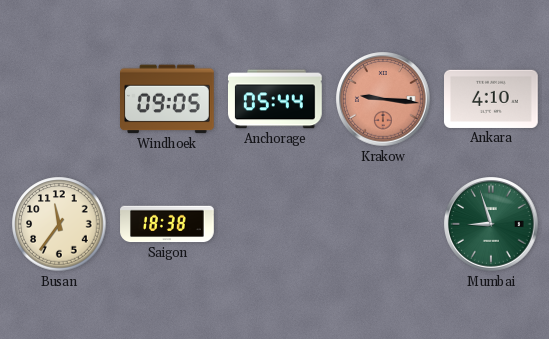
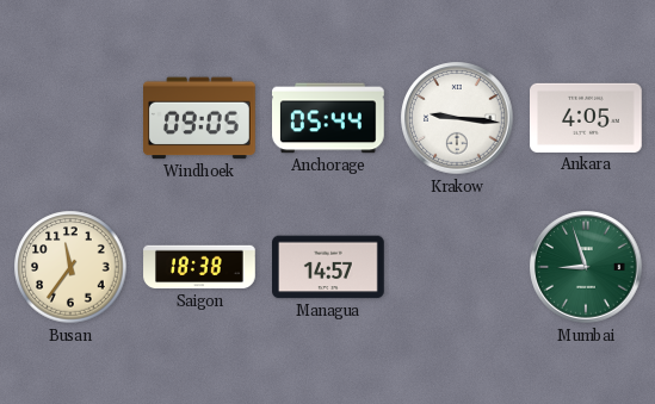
Krakow dial: salmon -> white (457, 118)
Ankara: 4:10 -> 4:05 (587, 118)
Managua: none -> 14:57 (329, 267)
